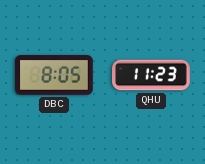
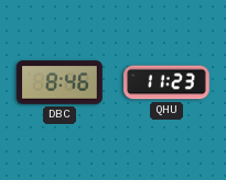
DBC: 8:05 -> 8:46 (60, 82)
